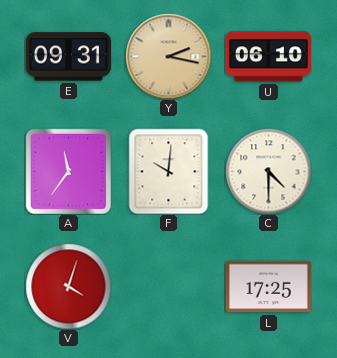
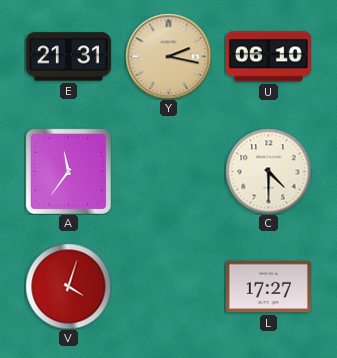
E: 09:31 -> 21:31 (68, 57)
F: 10:01 -> none (169, 171)
L: 17:25 -> 17:27 (268, 287)
